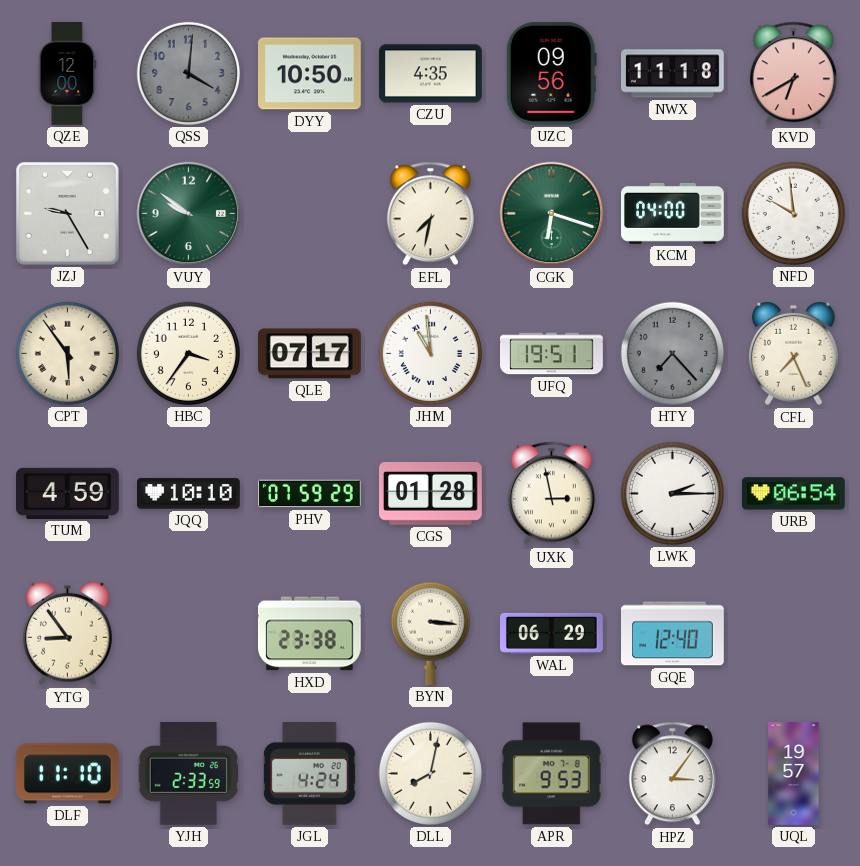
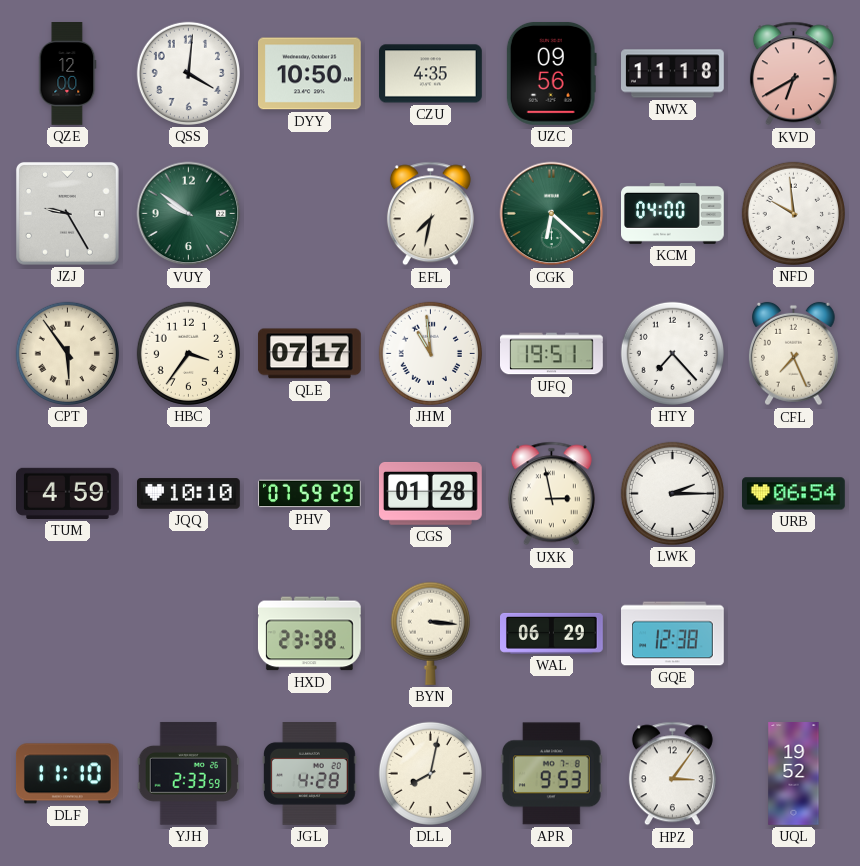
QSS dial: grey -> white (188, 73)
CGK: 6:18 -> 6:22 (552, 214)
HTY dial: grey -> white (672, 353)
YTG: 8:54 -> none (68, 634)
GQE: 12:40 -> 12:38 (673, 634)
JGL: 4:24 -> 4:28 (310, 774)
UQL: 19:57 -> 19:52 (794, 774)
